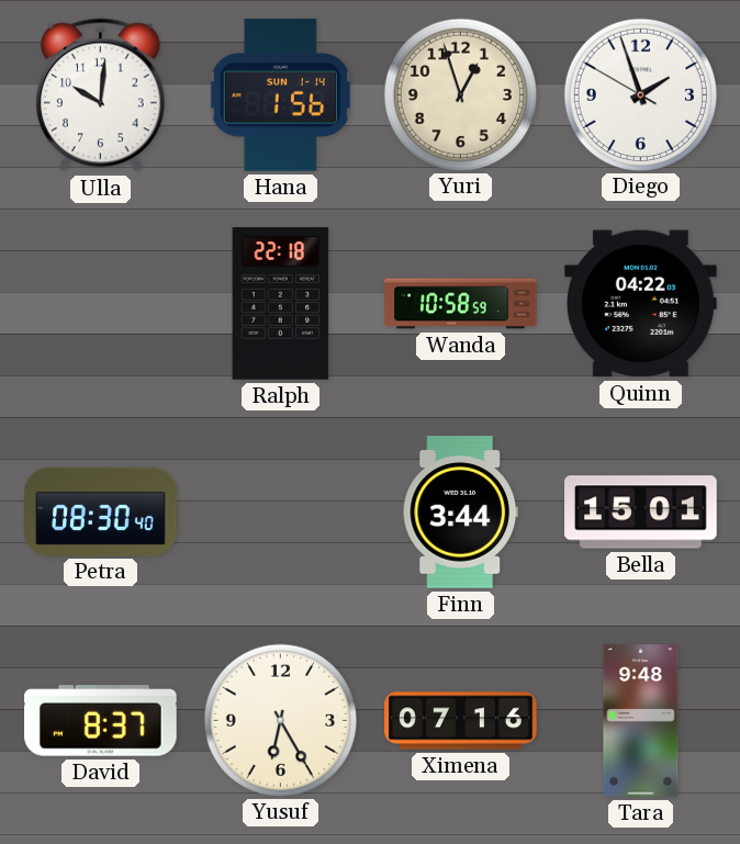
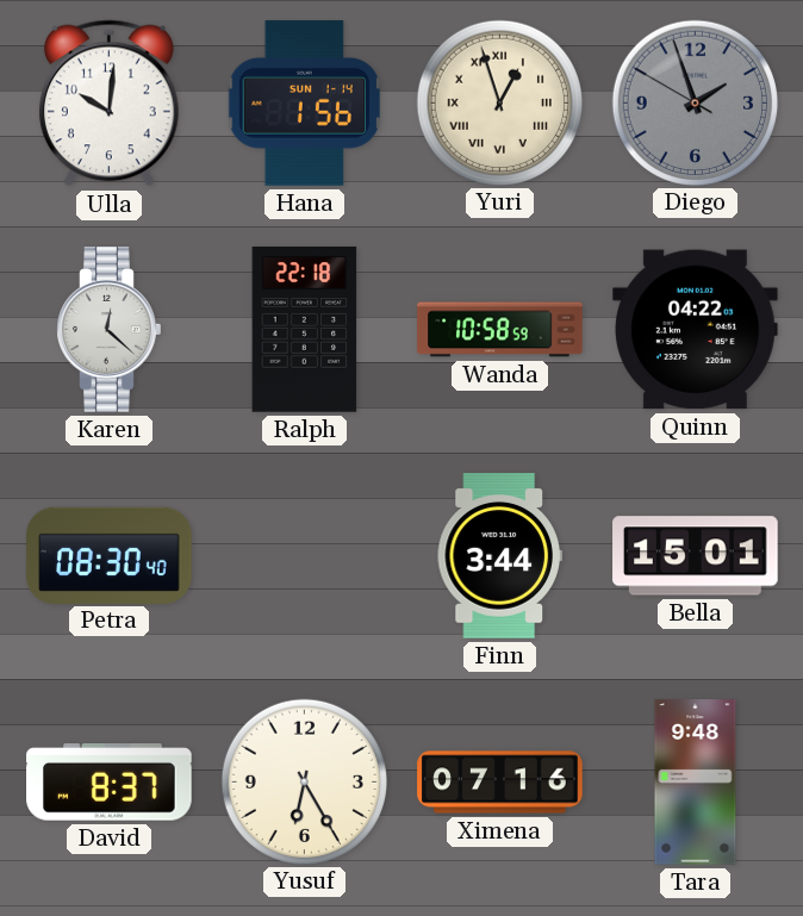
Yuri numerals: Arabic -> Roman (499, 102)
Diego dial: white -> grey (695, 102)
Karen: none -> 12:22 (110, 330)
